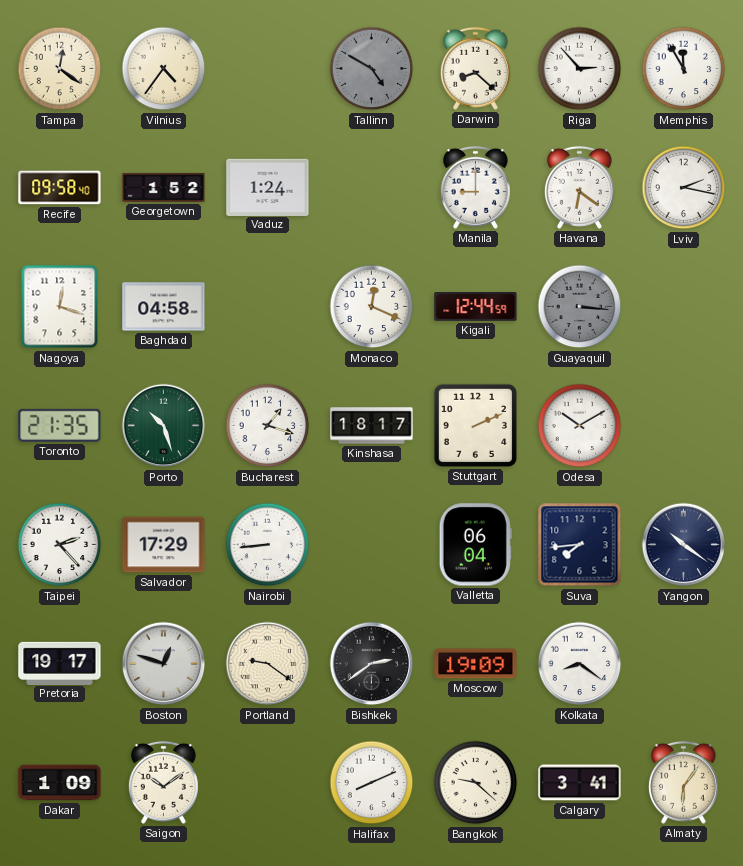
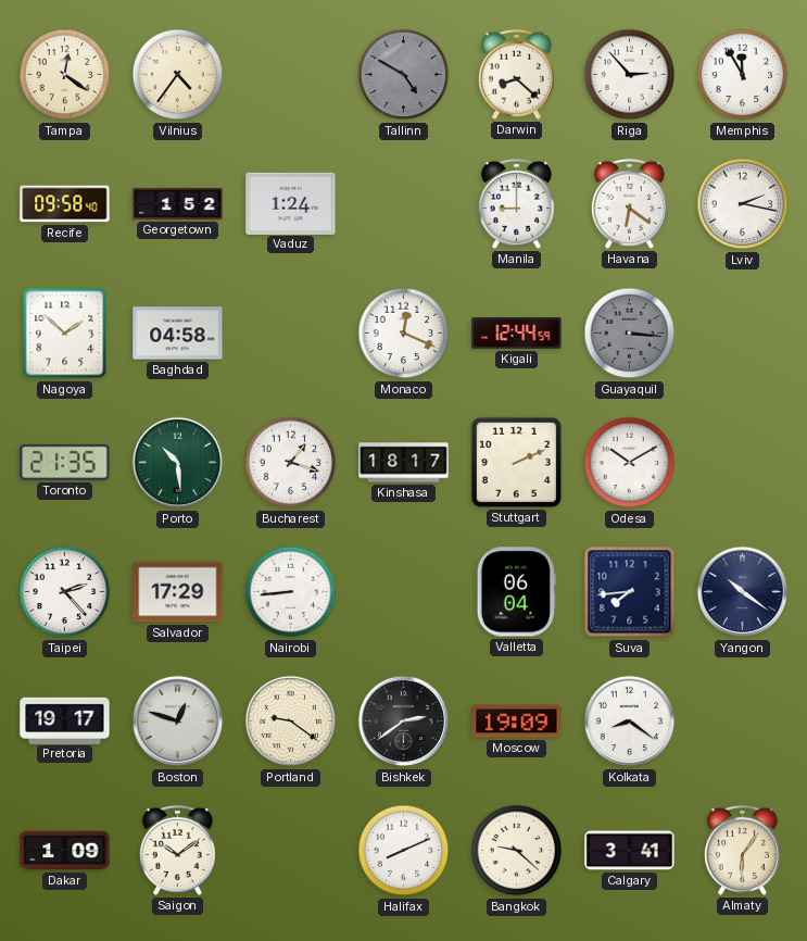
Nagoya: 12:18 -> 1:52 (65, 334)
Porto: 10:27 -> 10:29 (178, 463)
